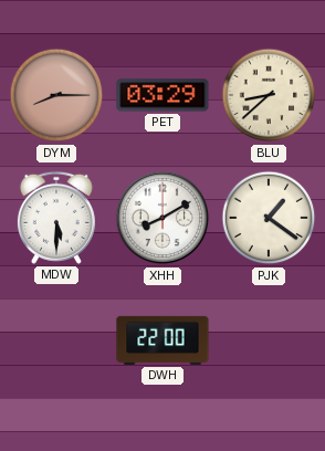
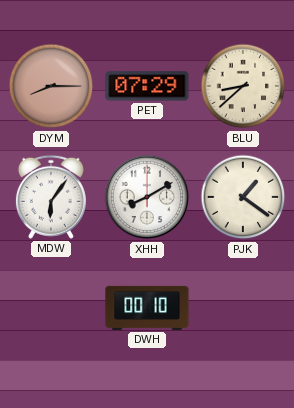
PET: 03:29 -> 07:29 (147, 86)
MDW: 5:30 -> 6:06 (51, 197)
DWH: 22:00 -> 00:10 (147, 308)
